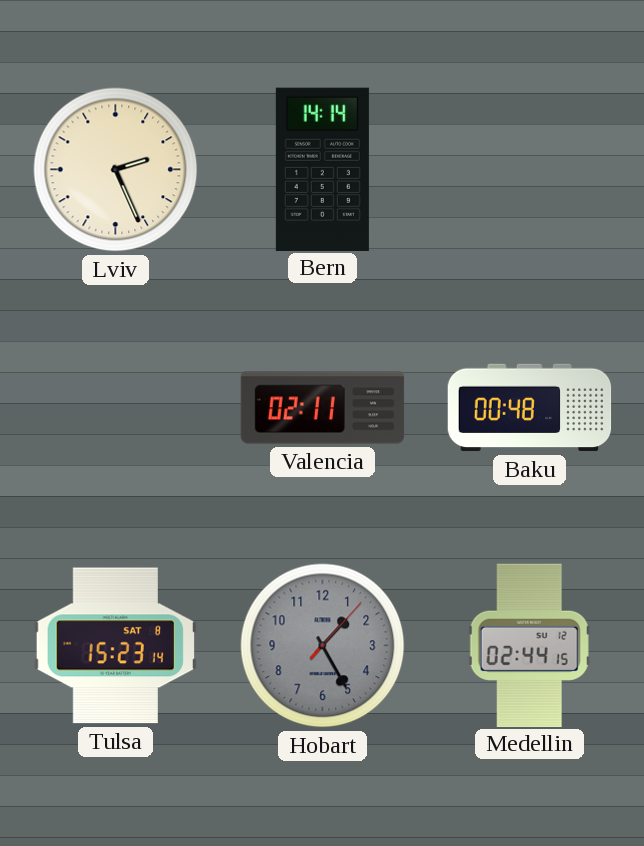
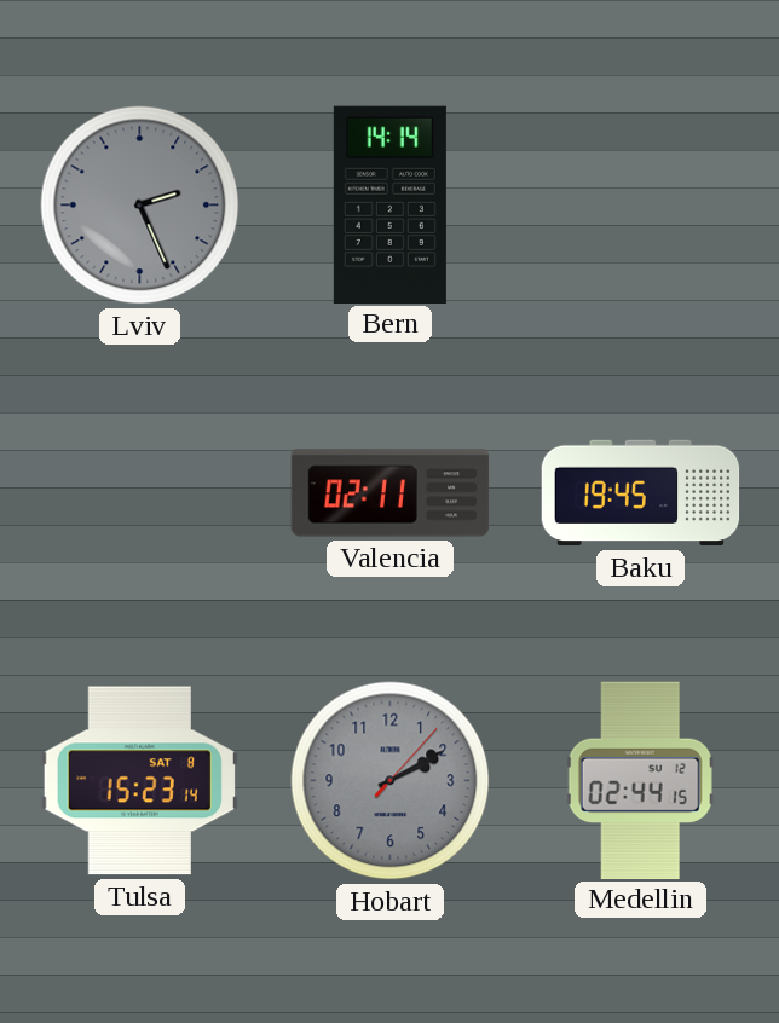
Lviv dial: cream -> grey (140, 206)
Baku: 00:48 -> 19:45 (641, 493)
Hobart: 1:25 -> 2:10 (391, 781)
